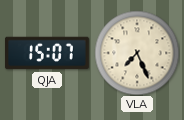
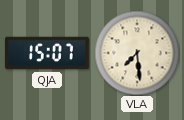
VLA: 7:26 -> 7:29 (137, 53)
